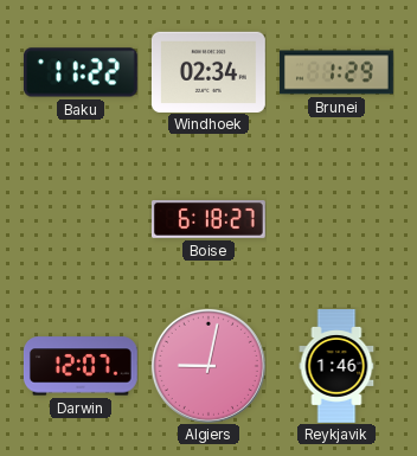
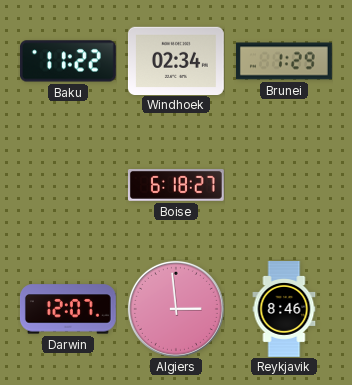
Algiers: 9:02 -> 2:59 (176, 309)
Reykjavik: 1:46 -> 8:46 (284, 310)
